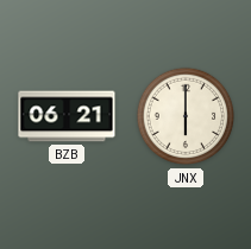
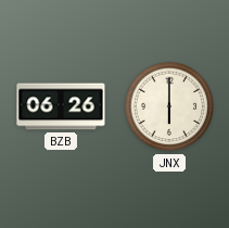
BZB: 06:21 -> 06:26 (61, 106)
